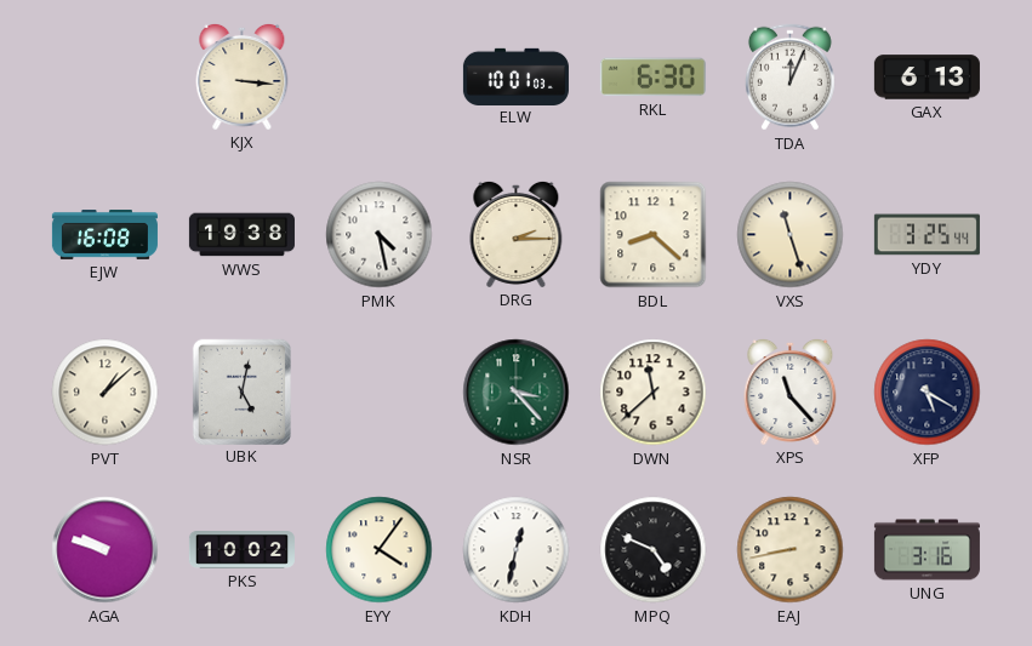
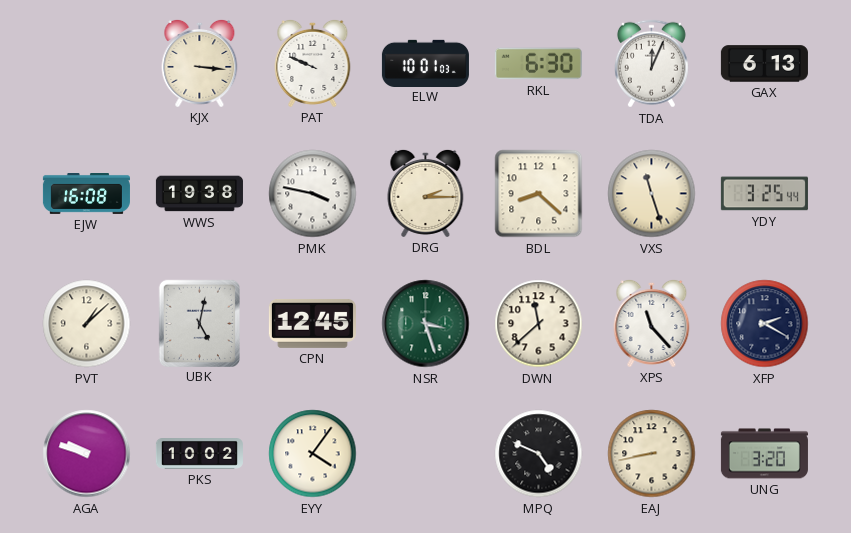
PAT: none -> 9:49 (313, 63)
PMK: 4:28 -> 3:47 (313, 194)
CPN: none -> 12:45 (312, 323)
NSR: 3:23 -> 3:27 (426, 324)
XFP: 5:20 -> 2:20 (765, 324)
KDH: 12:32 -> none (517, 550)
UNG: 3:16 -> 3:20 (764, 454)
